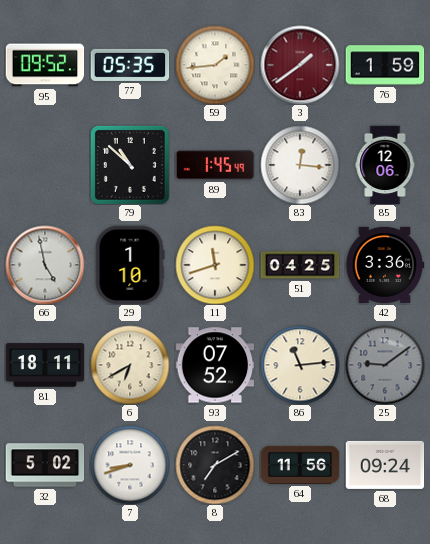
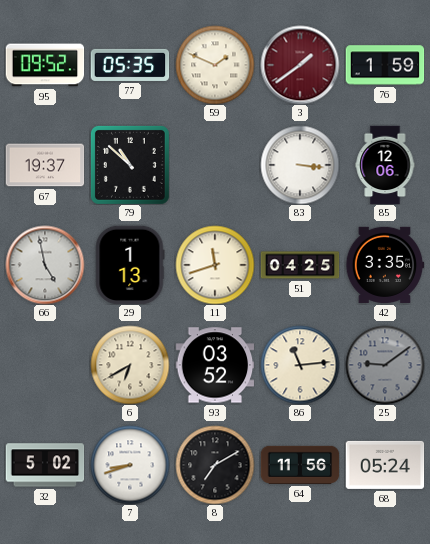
59: 1:44 -> 1:49 (215, 65)
67: none -> 19:37 (45, 165)
89: 1:45 -> none (215, 165)
83: 12:16 -> 3:16 (300, 165)
29: 1:10 -> 1:13 (130, 265)
42: 3:36 -> 3:35 (385, 265)
81: 18:11 -> none (45, 365)
93: 07:52 -> 03:52 (215, 365)
68: 09:24 -> 05:24 (385, 465)
